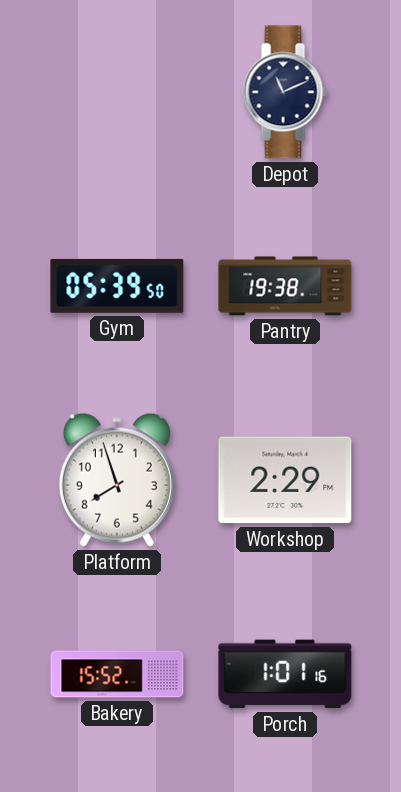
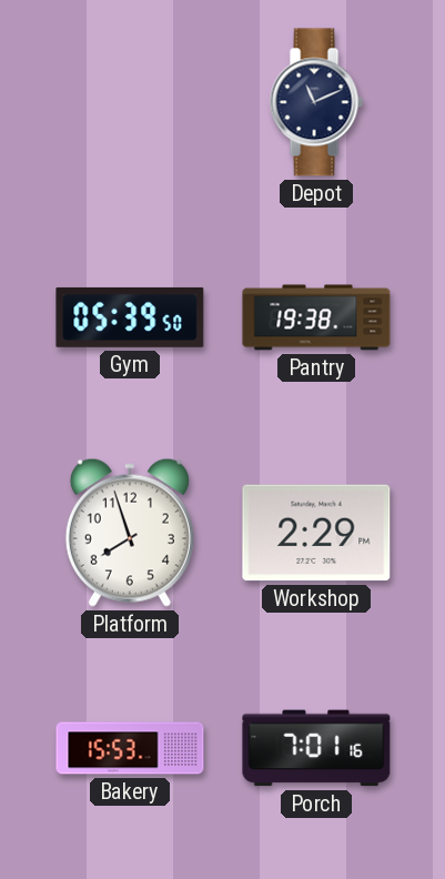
Bakery: 15:52 -> 15:53 (130, 748)
Porch: 1:01 -> 7:01 (316, 748)
